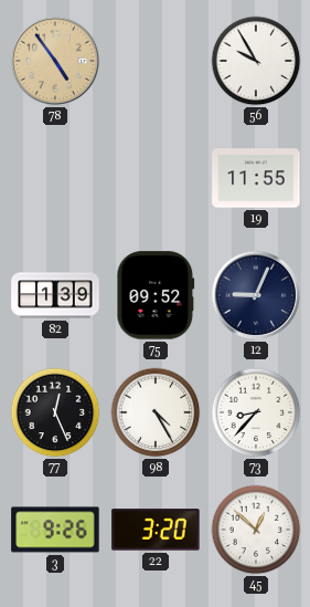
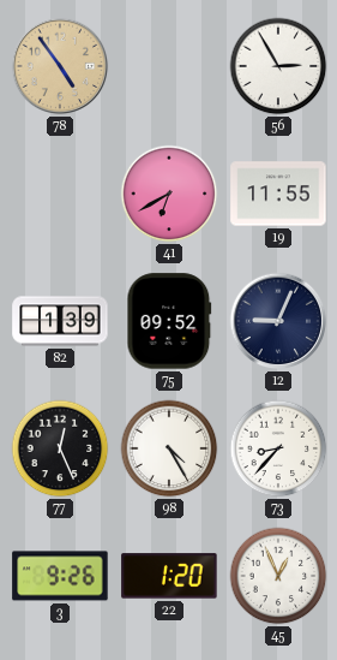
56: 9:55 -> 2:55 (278, 66)
41: none -> 6:40 (169, 194)
22: 3:20 -> 1:20 (169, 576)
45: 12:52 -> 12:56 (278, 576)
